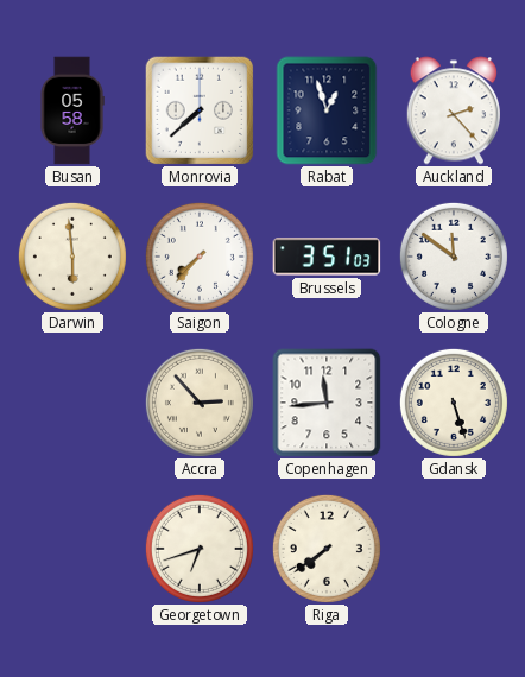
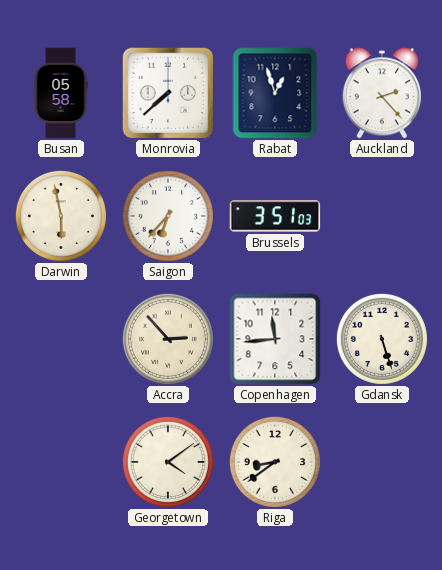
Darwin: 5:59 -> 5:58 (61, 216)
Saigon: 7:37 -> 6:37 (168, 216)
Cologne: 11:51 -> none (454, 257)
Georgetown: 6:42 -> 4:09 (168, 462)
Riga: 7:39 -> 8:39 (275, 462)
